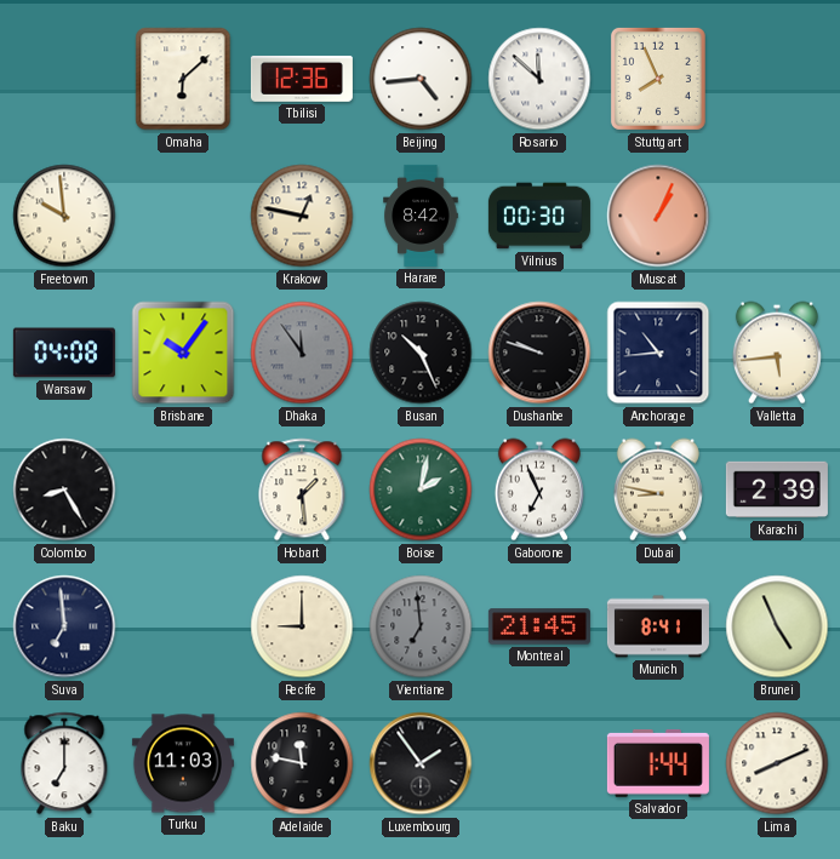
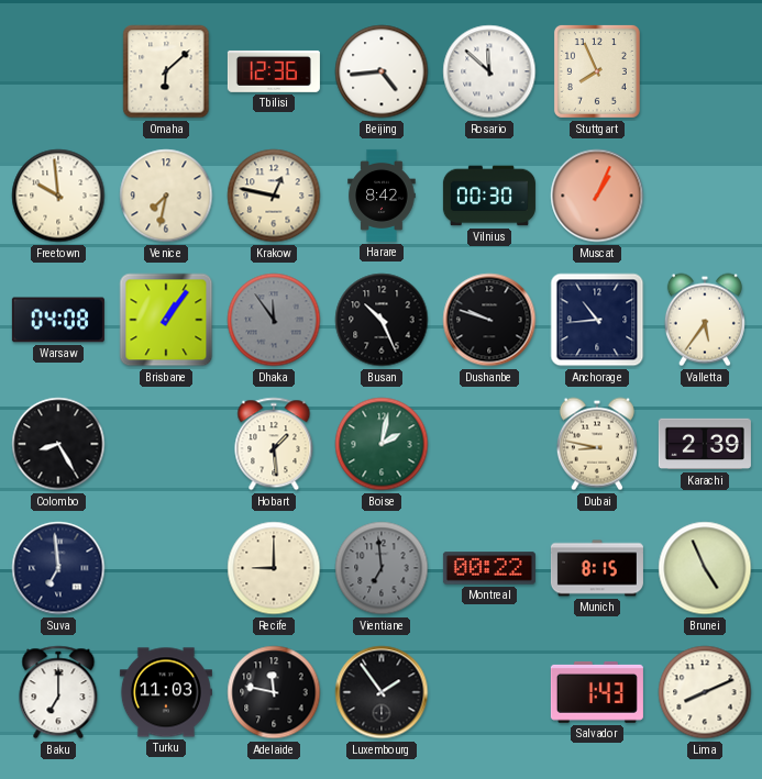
Venice: none -> 7:32 (166, 196)
Brisbane: 10:06 -> 1:06 (166, 320)
Valletta: 5:44 -> 5:36 (705, 320)
Gaborone: 6:56 -> none (539, 489)
Montreal: 21:45 -> 00:22 (489, 568)
Munich: 8:41 -> 8:15 (597, 568)
Salvador: 1:44 -> 1:43 (597, 692)
